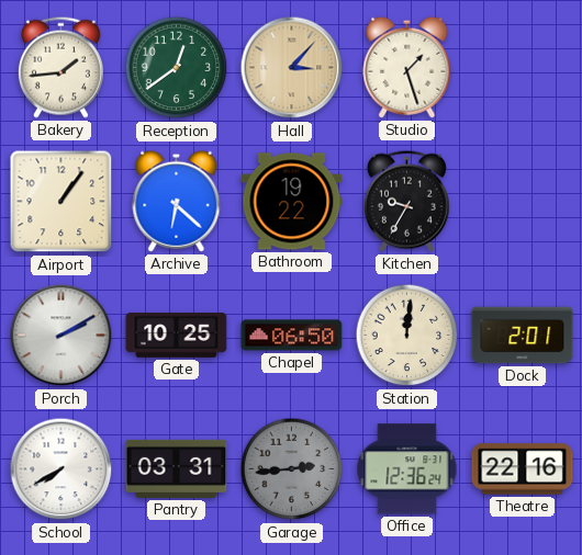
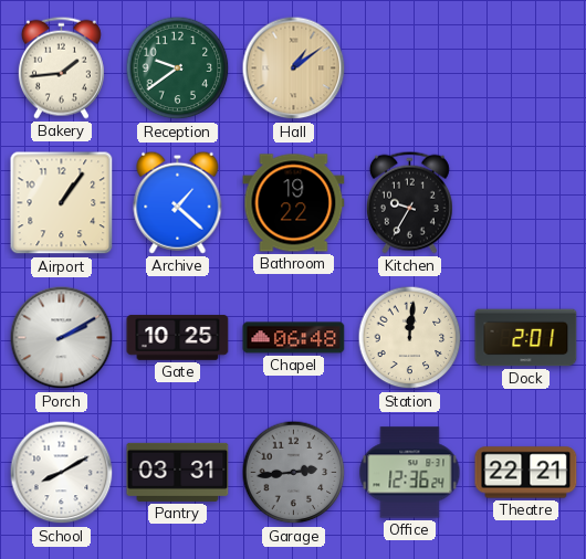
Reception: 12:39 -> 9:39 (178, 68)
Hall: 3:07 -> 1:09 (294, 68)
Studio: 1:27 -> none (407, 67)
Archive: 6:22 -> 1:22 (178, 202)
Chapel: 06:50 -> 06:48 (294, 338)
School: 7:40 -> 8:10 (62, 473)
Theatre: 22:16 -> 22:21 (526, 473)
